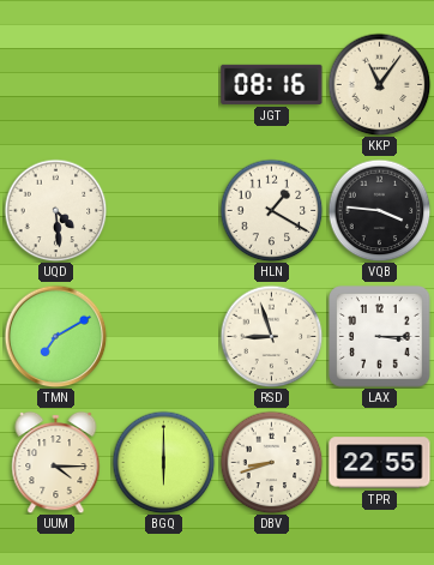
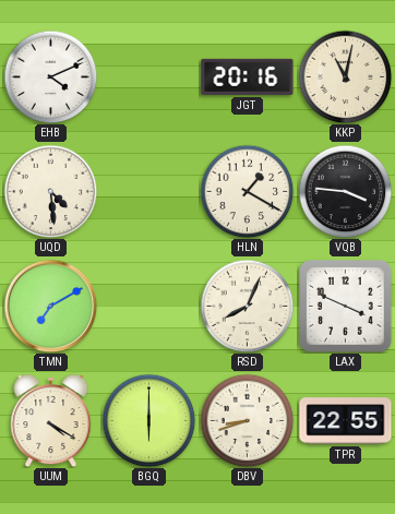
EHB: none -> 4:11 (50, 76)
JGT: 08:16 -> 20:16 (248, 76)
KKP: 11:06 -> 11:02 (345, 76)
RSD: 8:57 -> 8:04 (247, 306)
LAX: 3:15 -> 3:49 (346, 307)
UUM: 4:15 -> 4:20 (51, 420)
